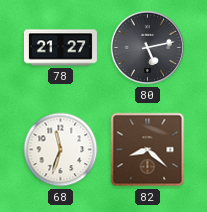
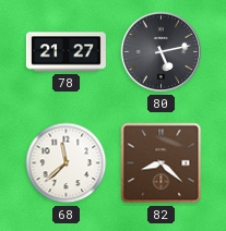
68: 11:33 -> 11:38 (67, 163)
